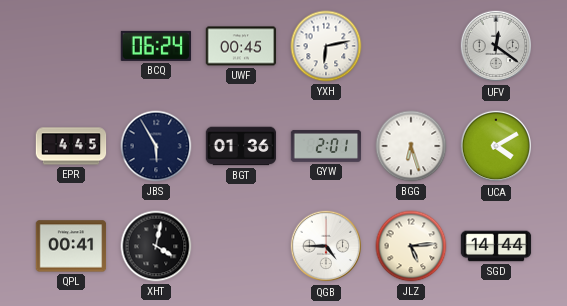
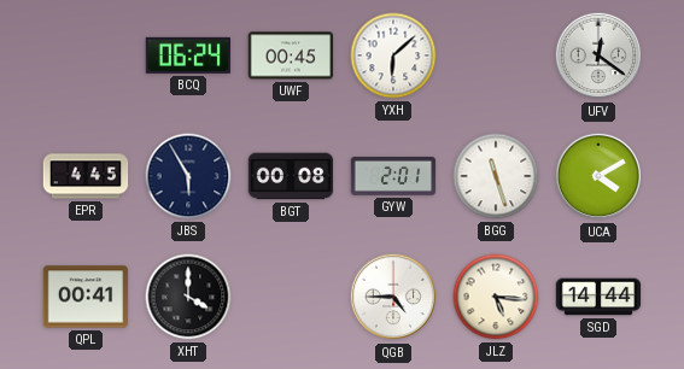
YXH: 6:13 -> 6:08 (393, 55)
BGT: 01:36 -> 00:08 (291, 176)
BGG: 6:27 -> 11:27 (496, 176)
XHT: 4:02 -> 4:00 (188, 297)
JLZ: 5:14 -> 5:16 (496, 297)
